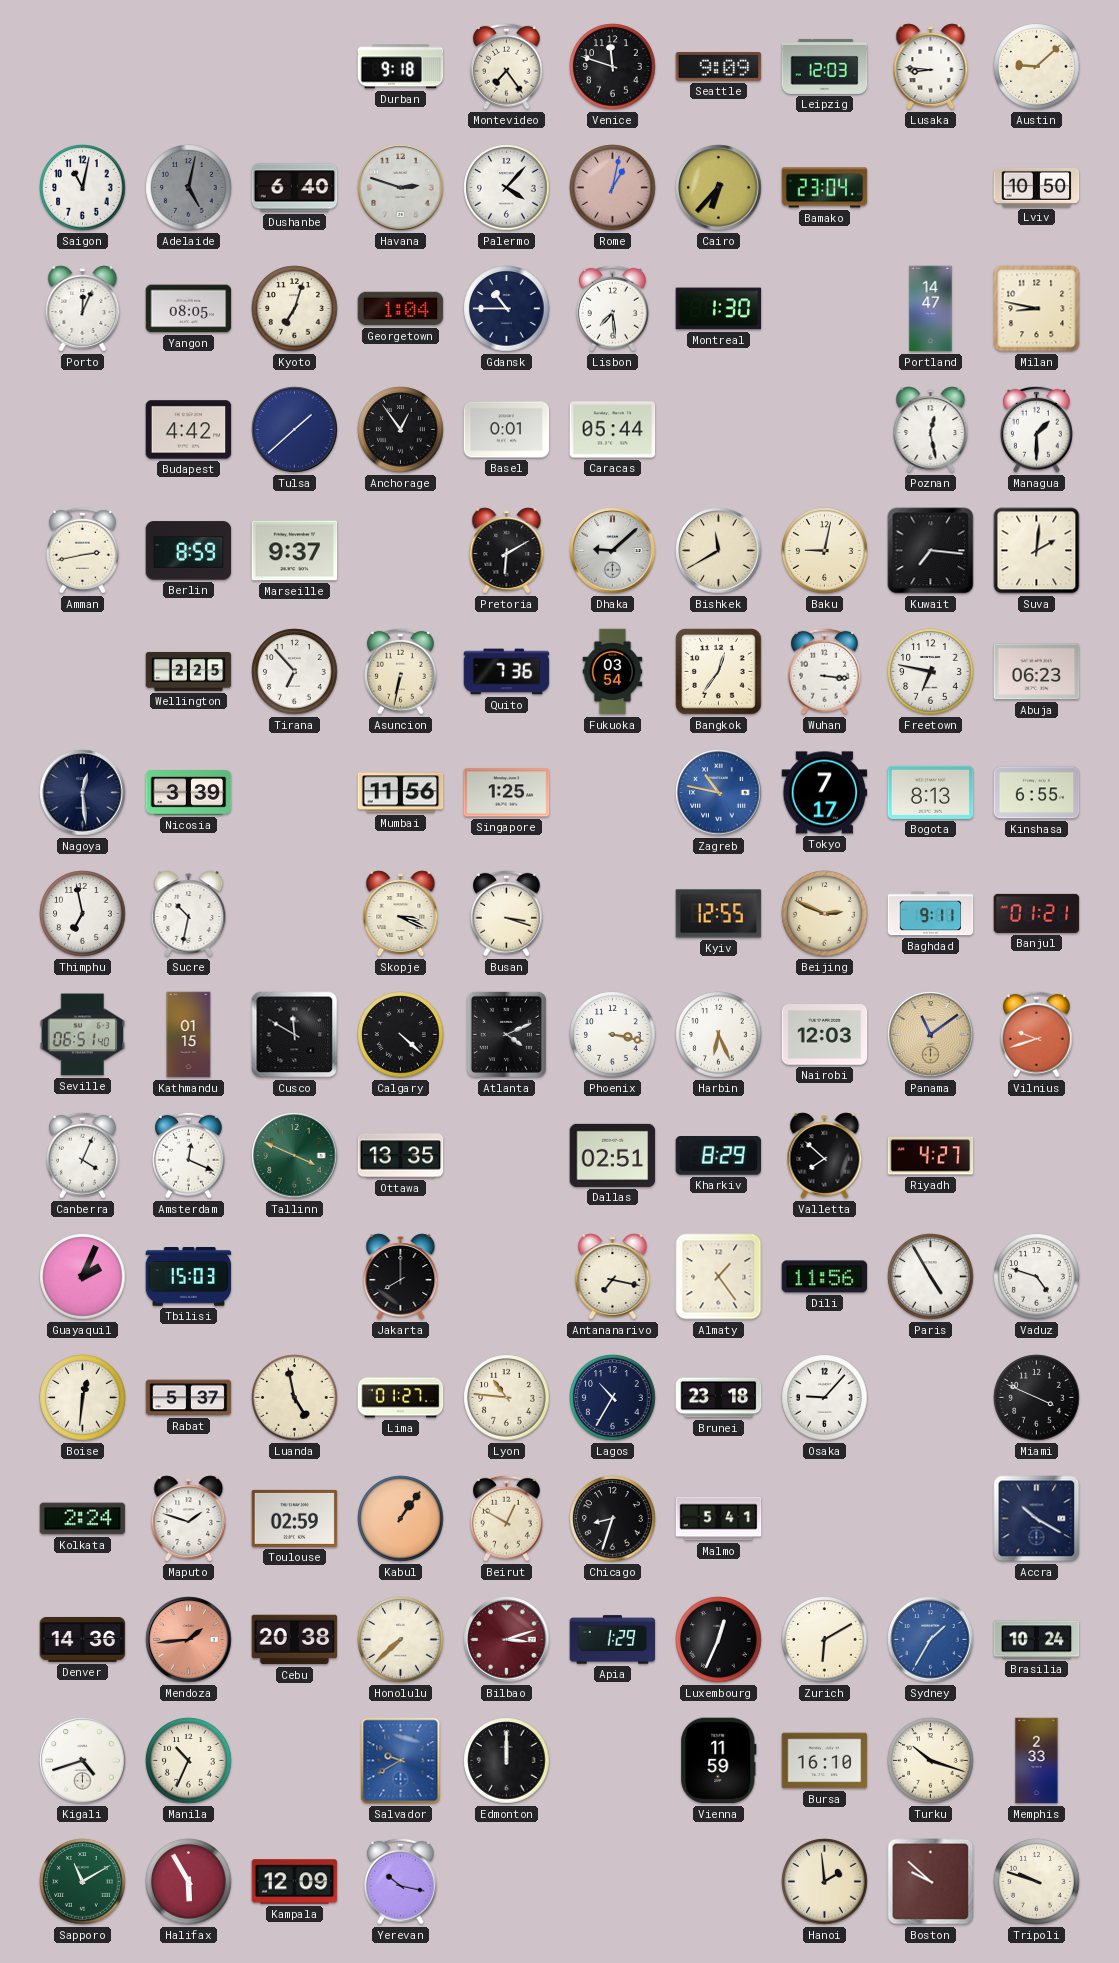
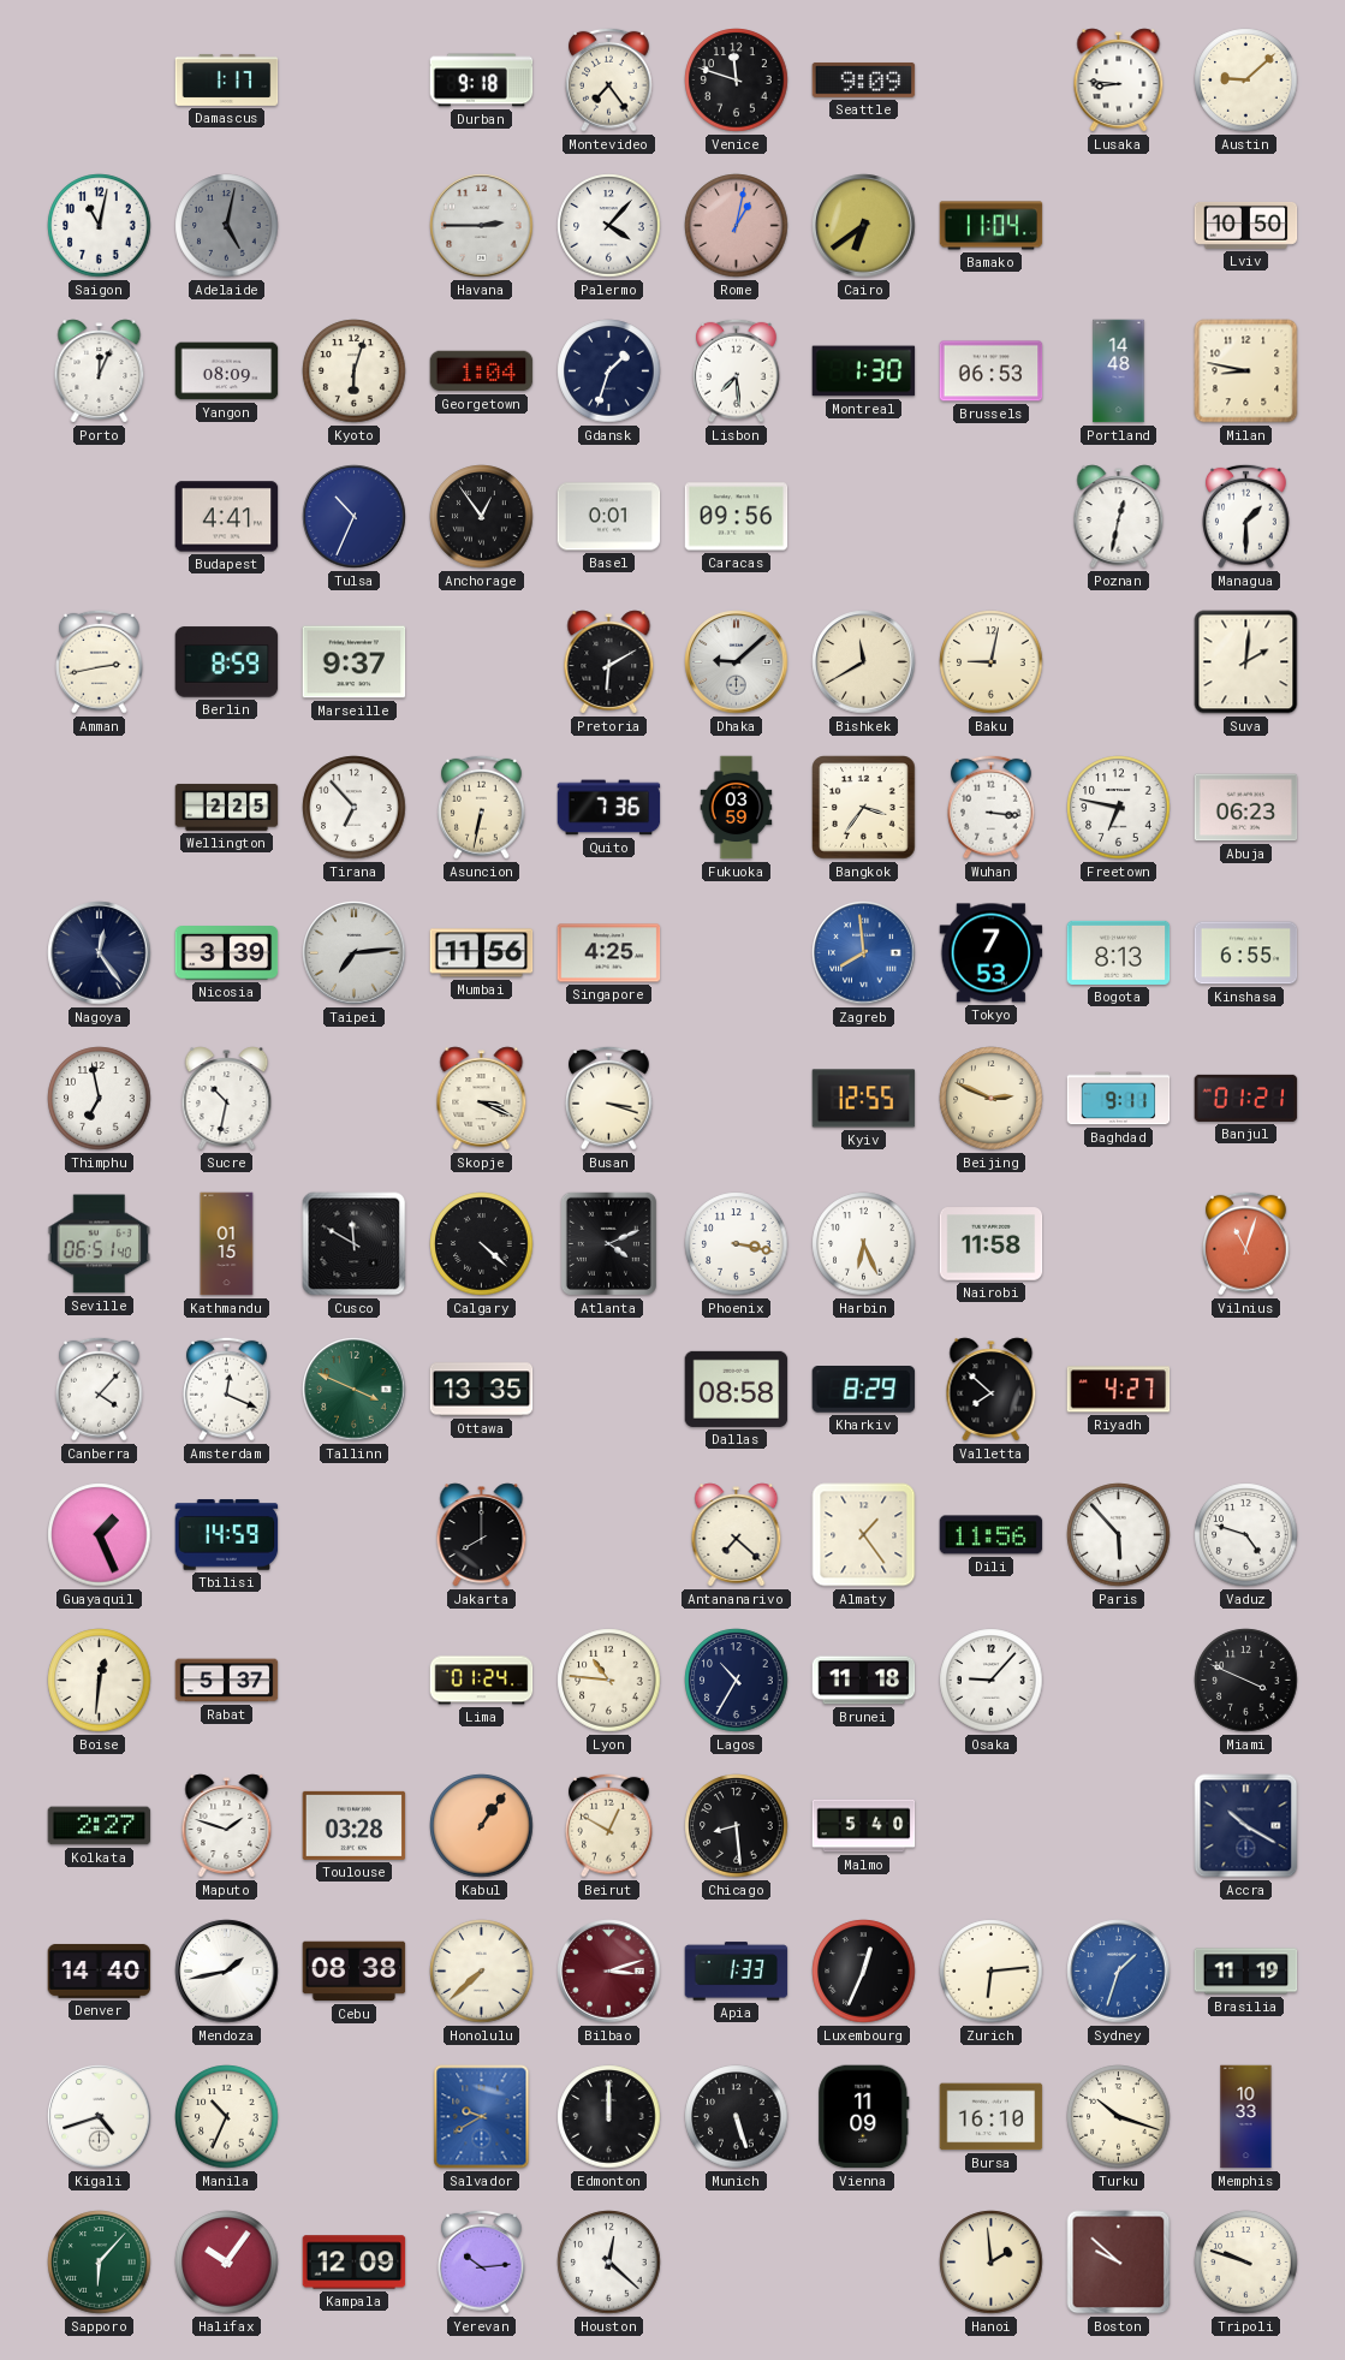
Damascus: none -> 1:17 (227, 79)
Leipzig: 12:03 -> none (825, 66)
Dushanbe: 6:40 -> none (295, 188)
Havana: 2:48 -> 2:45 (482, 226)
Cairo: 6:37 -> 6:39 (864, 226)
Bamako: 23:04 -> 11:04 (992, 226)
Yangon: 08:05 -> 08:09 (227, 371)
Kyoto: 7:03 -> 6:03 (355, 371)
Gdansk: 10:45 -> 1:33 (609, 371)
Brussels: none -> 06:53 (992, 371)
Portland: 14:47 -> 14:48 (1119, 371)
Budapest: 4:42 -> 4:41 (227, 517)
Tulsa: 1:38 -> 10:34 (355, 517)
Caracas: 05:44 -> 09:56 (737, 517)
Poznan: 12:28 -> 12:32 (1119, 517)
Kuwait: 7:16 -> none (931, 551)
Fukuoka: 03:54 -> 03:59 (737, 808)
Bangkok: 12:36 -> 3:36 (864, 808)
Nagoya: 12:29 -> 12:24 (100, 953)
Taipei: none -> 7:14 (355, 953)
Singapore: 1:25 -> 4:25 (609, 953)
Zagreb: 10:47 -> 7:59 (864, 953)
Tokyo: 7:17 -> 7:53 (992, 953)
Nairobi: 12:03 -> 11:58 (992, 1244)
Panama: 11:09 -> none (931, 1035)
Vilnius: 9:42 -> 11:03 (1246, 1243)
Canberra: 4:04 -> 4:07 (100, 1389)
Dallas: 02:51 -> 08:58 (737, 1389)
Guayaquil: 2:04 -> 1:26 (100, 1535)
Tbilisi: 15:03 -> 14:59 (227, 1535)
Antananarivo: 7:17 -> 7:22 (737, 1535)
Paris: 4:55 -> 5:53 (1119, 1535)
Luanda: 4:58 -> none (295, 1398)
Lima: 01:27 -> 01:24 (482, 1681)
Brunei: 23:18 -> 11:18 (864, 1681)
Kolkata: 2:24 -> 2:27 (100, 1826)
Toulouse: 02:59 -> 03:28 (355, 1825)
Chicago: 8:33 -> 8:29 (737, 1826)
Malmo: 5:41 -> 5:40 (864, 1826)
Denver: 14:36 -> 14:40 (100, 1970)
Mendoza: 1:44 -> 1:43 (227, 1972)
Mendoza dial: salmon -> white (227, 1972)
Cebu: 20:38 -> 08:38 (355, 1972)
Apia: 1:29 -> 1:33 (737, 1972)
Zurich: 6:10 -> 6:14 (992, 1972)
Sydney: 1:35 -> 1:33 (1119, 1972)
Brasilia: 10:24 -> 11:19 (1246, 1972)
Munich: none -> 5:27 (737, 2117)
Vienna: 11:59 -> 11:09 (864, 2117)
Memphis: 2:33 -> 10:33 (1246, 2117)
Sapporo: 11:10 -> 6:07 (100, 2263)
Halifax: 5:55 -> 10:06 (227, 2263)
Yerevan: 10:17 -> 10:14 (482, 2261)
Houston: none -> 12:22 (609, 2263)
